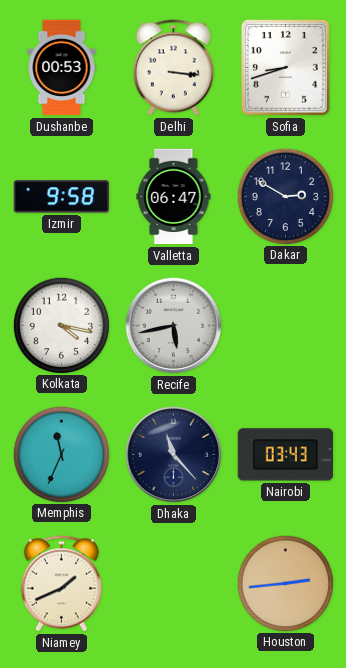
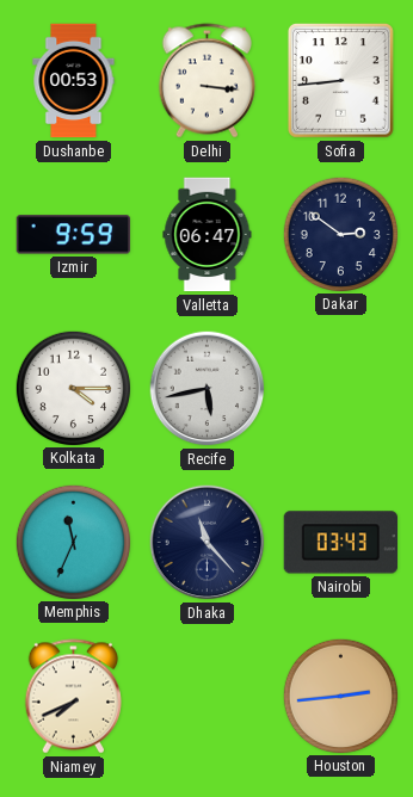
Sofia: 8:42 -> 8:44 (340, 81)
Izmir: 9:58 -> 9:59 (73, 235)
Dakar: 2:50 -> 2:51 (340, 234)
Kolkata: 4:17 -> 4:15 (73, 388)
Niamey: 1:41 -> 7:41 (73, 697)
